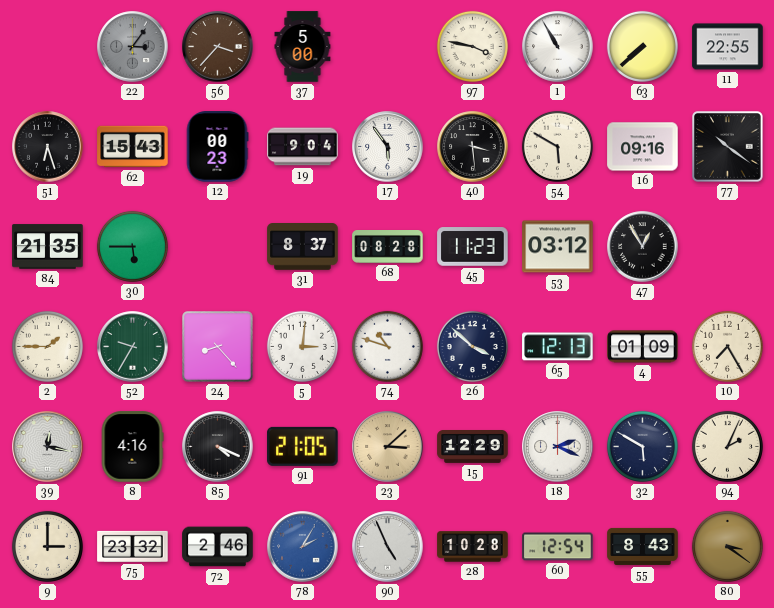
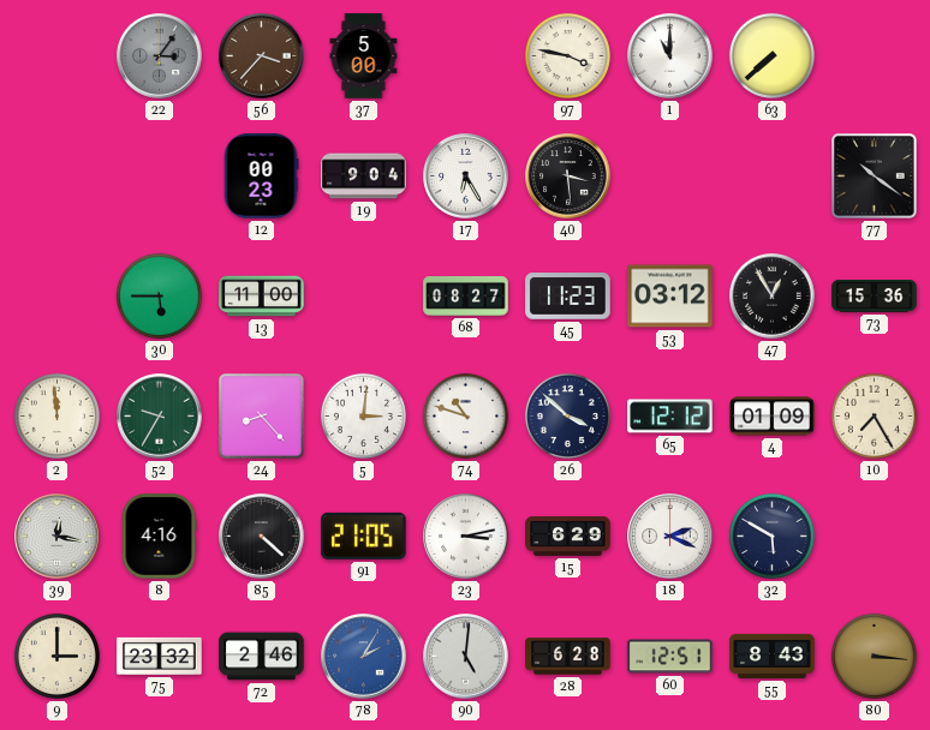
1: 10:55 -> 11:00 (670, 56)
11: 22:55 -> none (728, 47)
51: 6:27 -> none (48, 147)
62: 15:43 -> none (133, 147)
17: 5:54 -> 6:25 (466, 176)
54: 5:50 -> none (557, 146)
16: 09:16 -> none (643, 147)
84: 21:35 -> none (48, 247)
13: none -> 11:00 (262, 297)
31: 8:37 -> none (303, 247)
68: 08:28 -> 08:27 (466, 297)
73: none -> 15:36 (875, 297)
2: 1:45 -> 11:59 (56, 415)
65: 12:13 -> 12:12 (670, 417)
85: 4:19 -> 4:22 (262, 537)
23: 3:08 -> 3:13 (466, 537)
23 dial: champagne -> white (466, 537)
15: 12:29 -> 6:29 (568, 537)
94: 2:04 -> none (727, 446)
90: 4:56 -> 5:01 (466, 657)
28: 10:28 -> 6:28 (568, 657)
60: 12:54 -> 12:51 (670, 657)
80: 3:21 -> 3:16 (874, 656)
